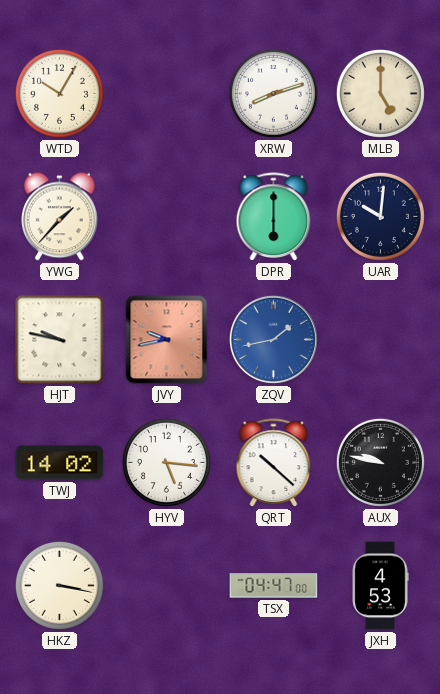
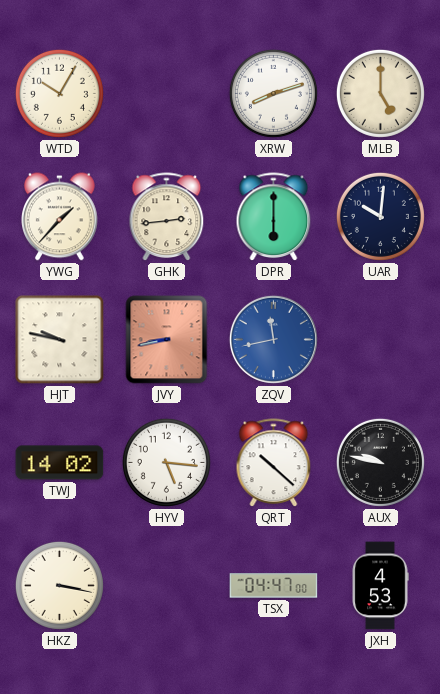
GHK: none -> 2:44 (167, 217)
JVY: 9:43 -> 8:43 (167, 340)
ZQV: 1:43 -> 11:43 (273, 339)
